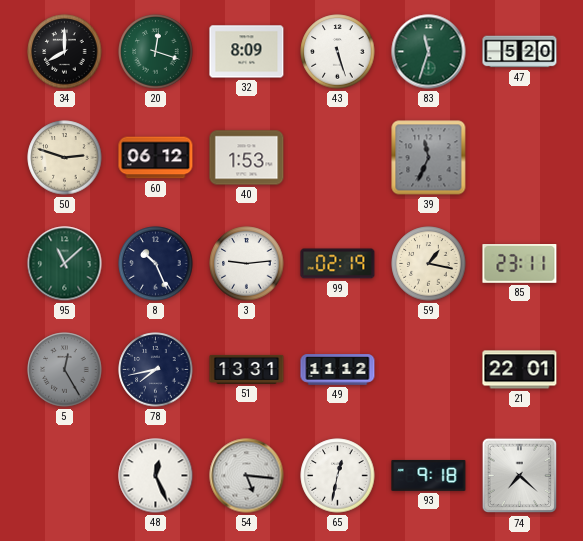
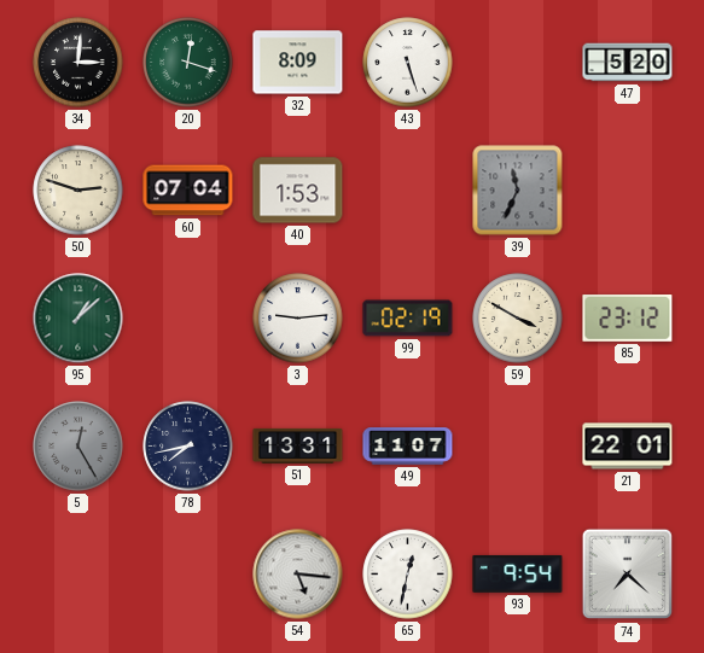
34: 8:00 -> 3:01 (78, 63)
83: 11:33 -> none (429, 52)
60: 06:12 -> 07:04 (188, 191)
95: 11:08 -> 1:08 (78, 319)
8: 10:26 -> none (156, 264)
59: 1:17 -> 3:50 (518, 319)
85: 23:11 -> 23:12 (628, 319)
49: 11:12 -> 11:07 (408, 447)
48: 12:26 -> none (156, 476)
93: 9:18 -> 9:54 (518, 573)
